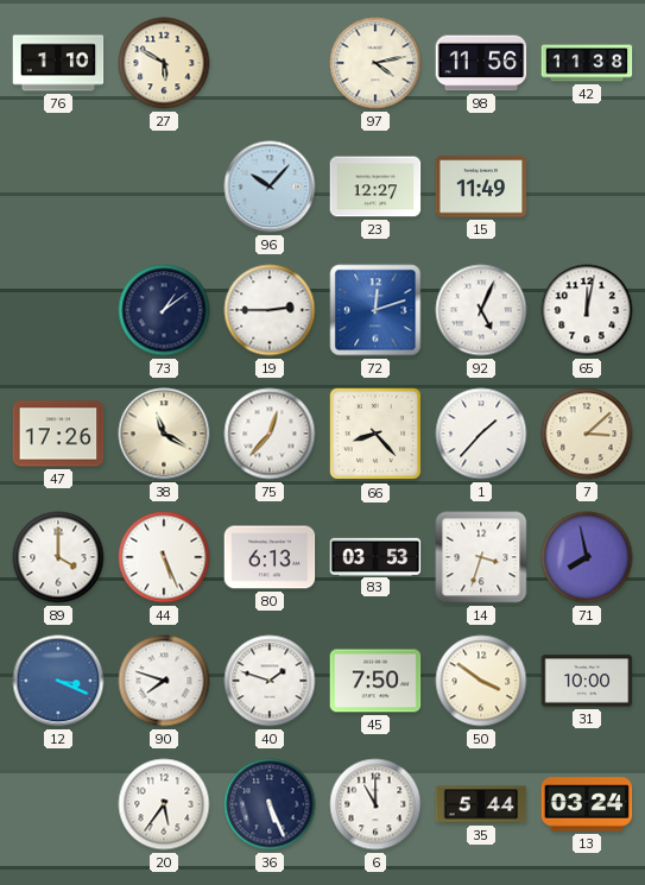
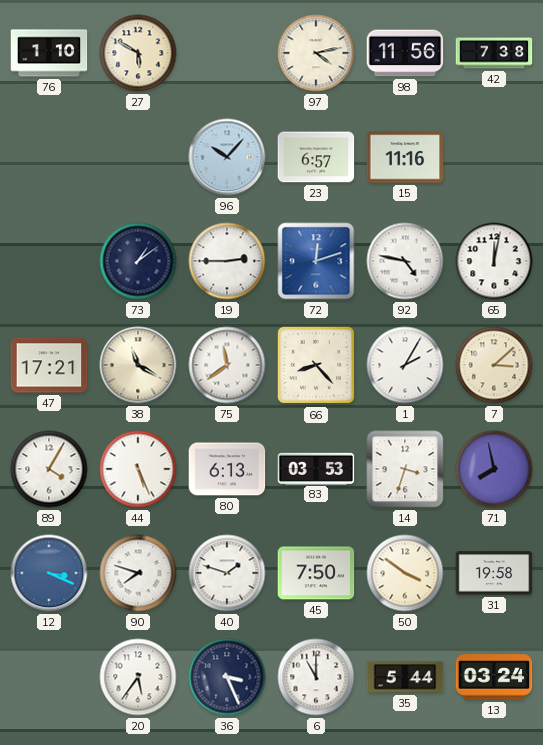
42: 11:38 -> 7:38 (494, 53)
23: 12:27 -> 6:57 (316, 157)
15: 11:49 -> 11:16 (405, 157)
92: 5:04 -> 4:47 (405, 261)
47: 17:26 -> 17:21 (49, 365)
75: 12:37 -> 11:39 (227, 365)
1: 1:37 -> 2:05 (405, 365)
89: 4:00 -> 4:05 (49, 469)
31: 10:00 -> 19:58 (494, 573)
36: 5:26 -> 3:26 (227, 677)
